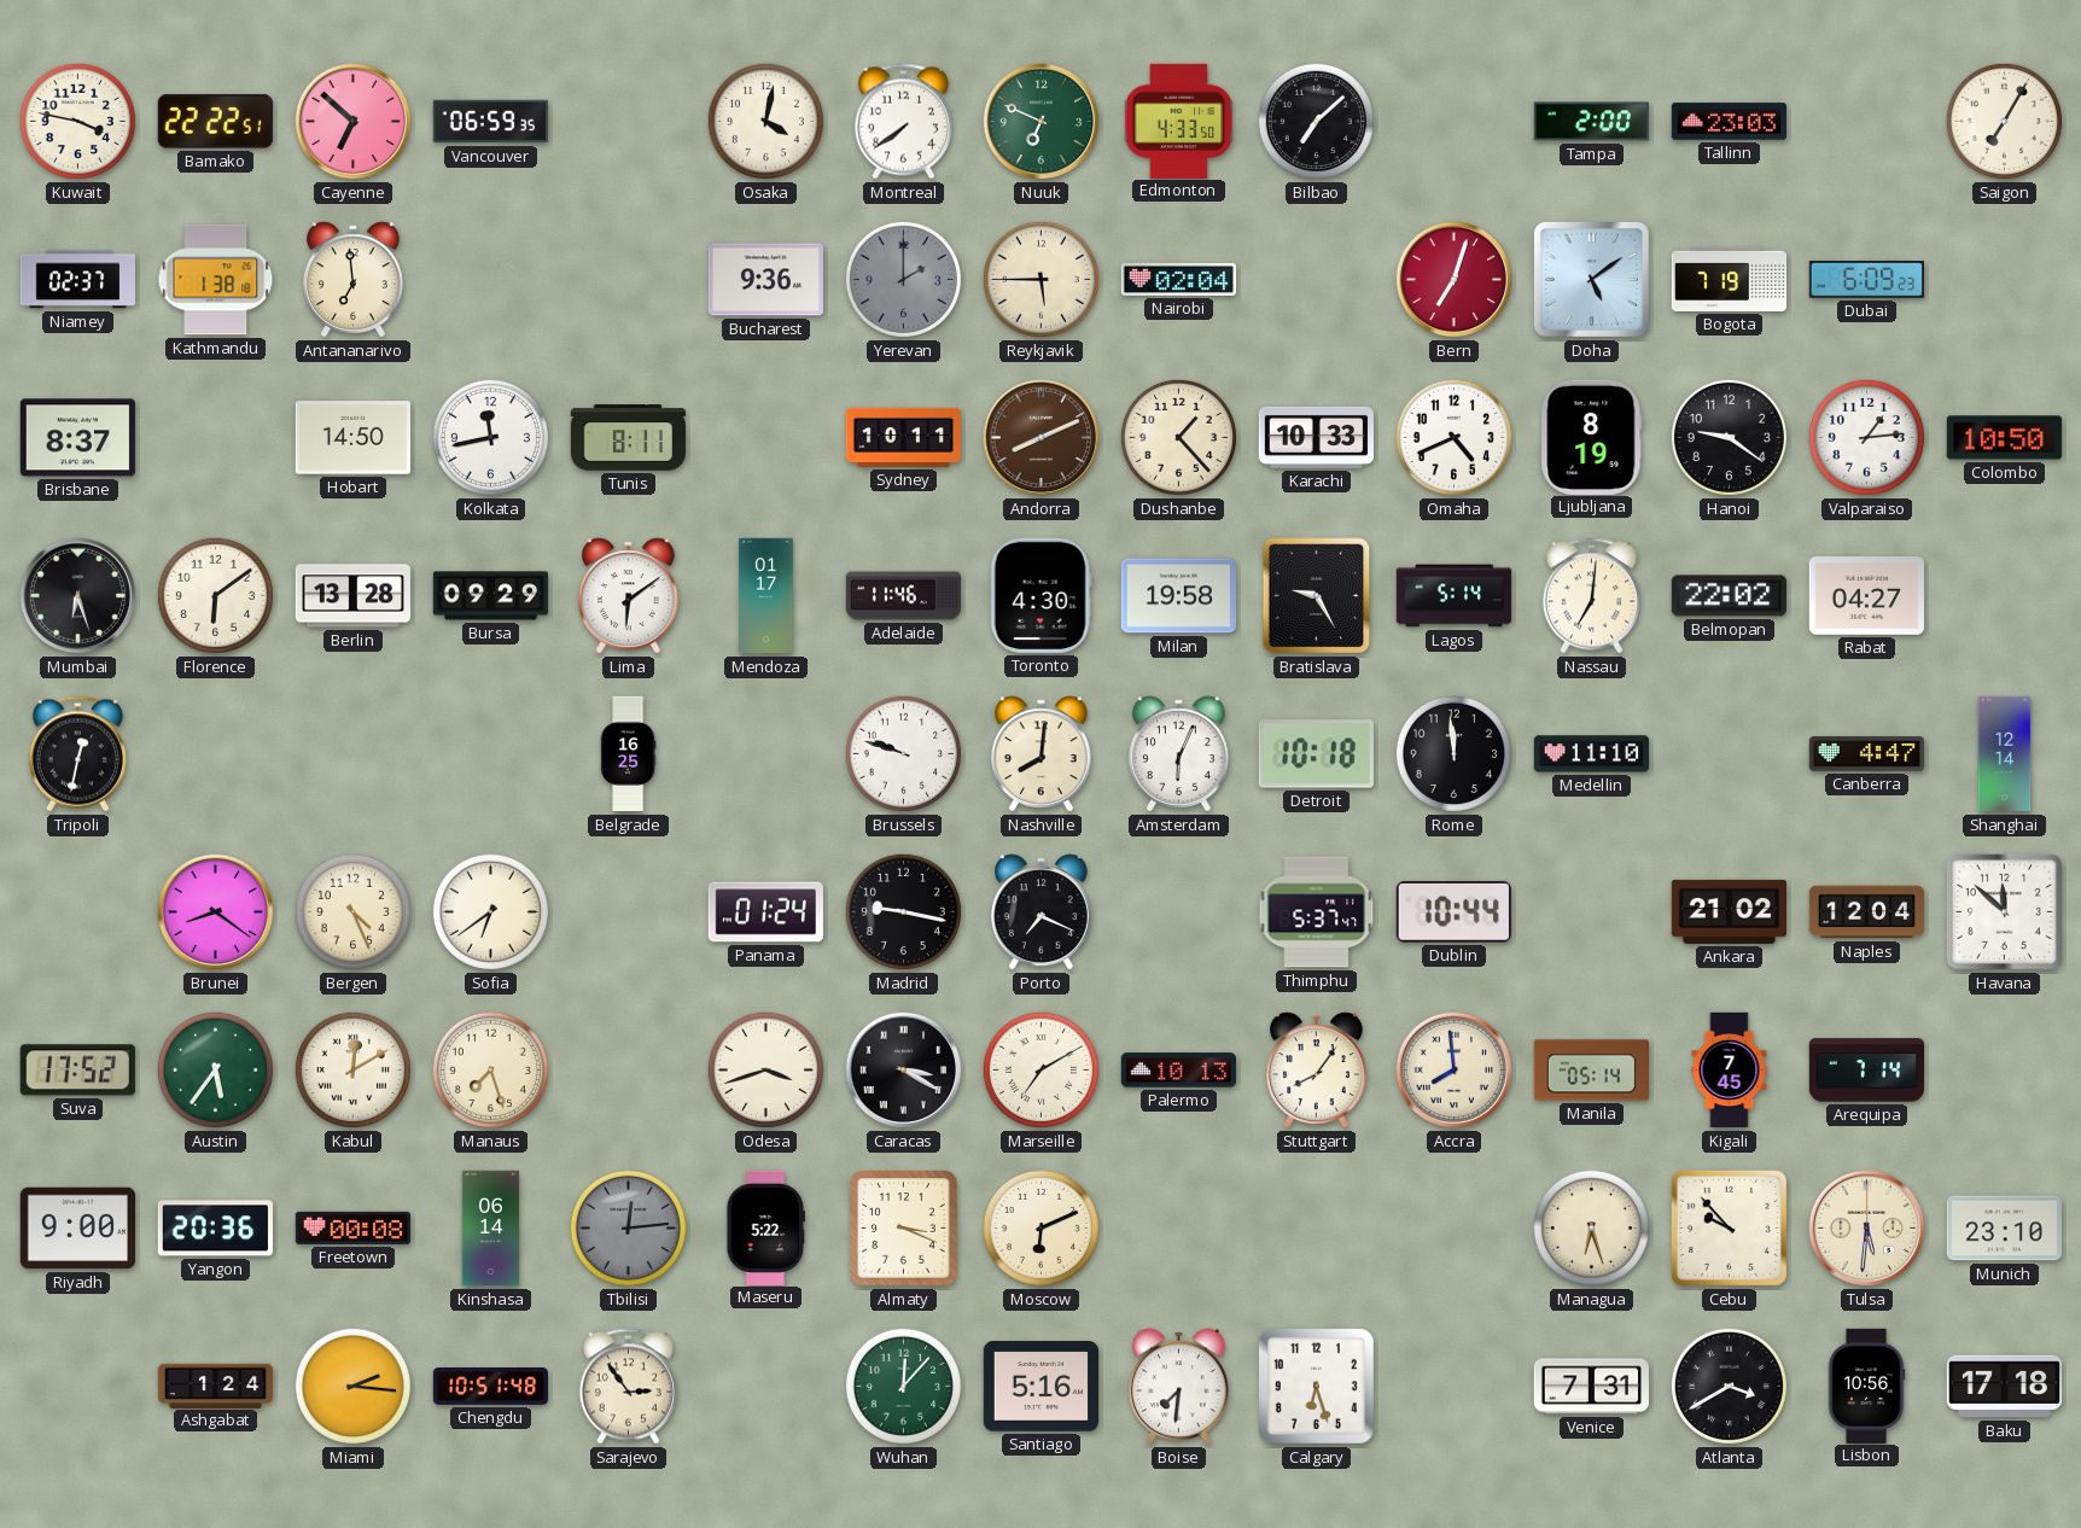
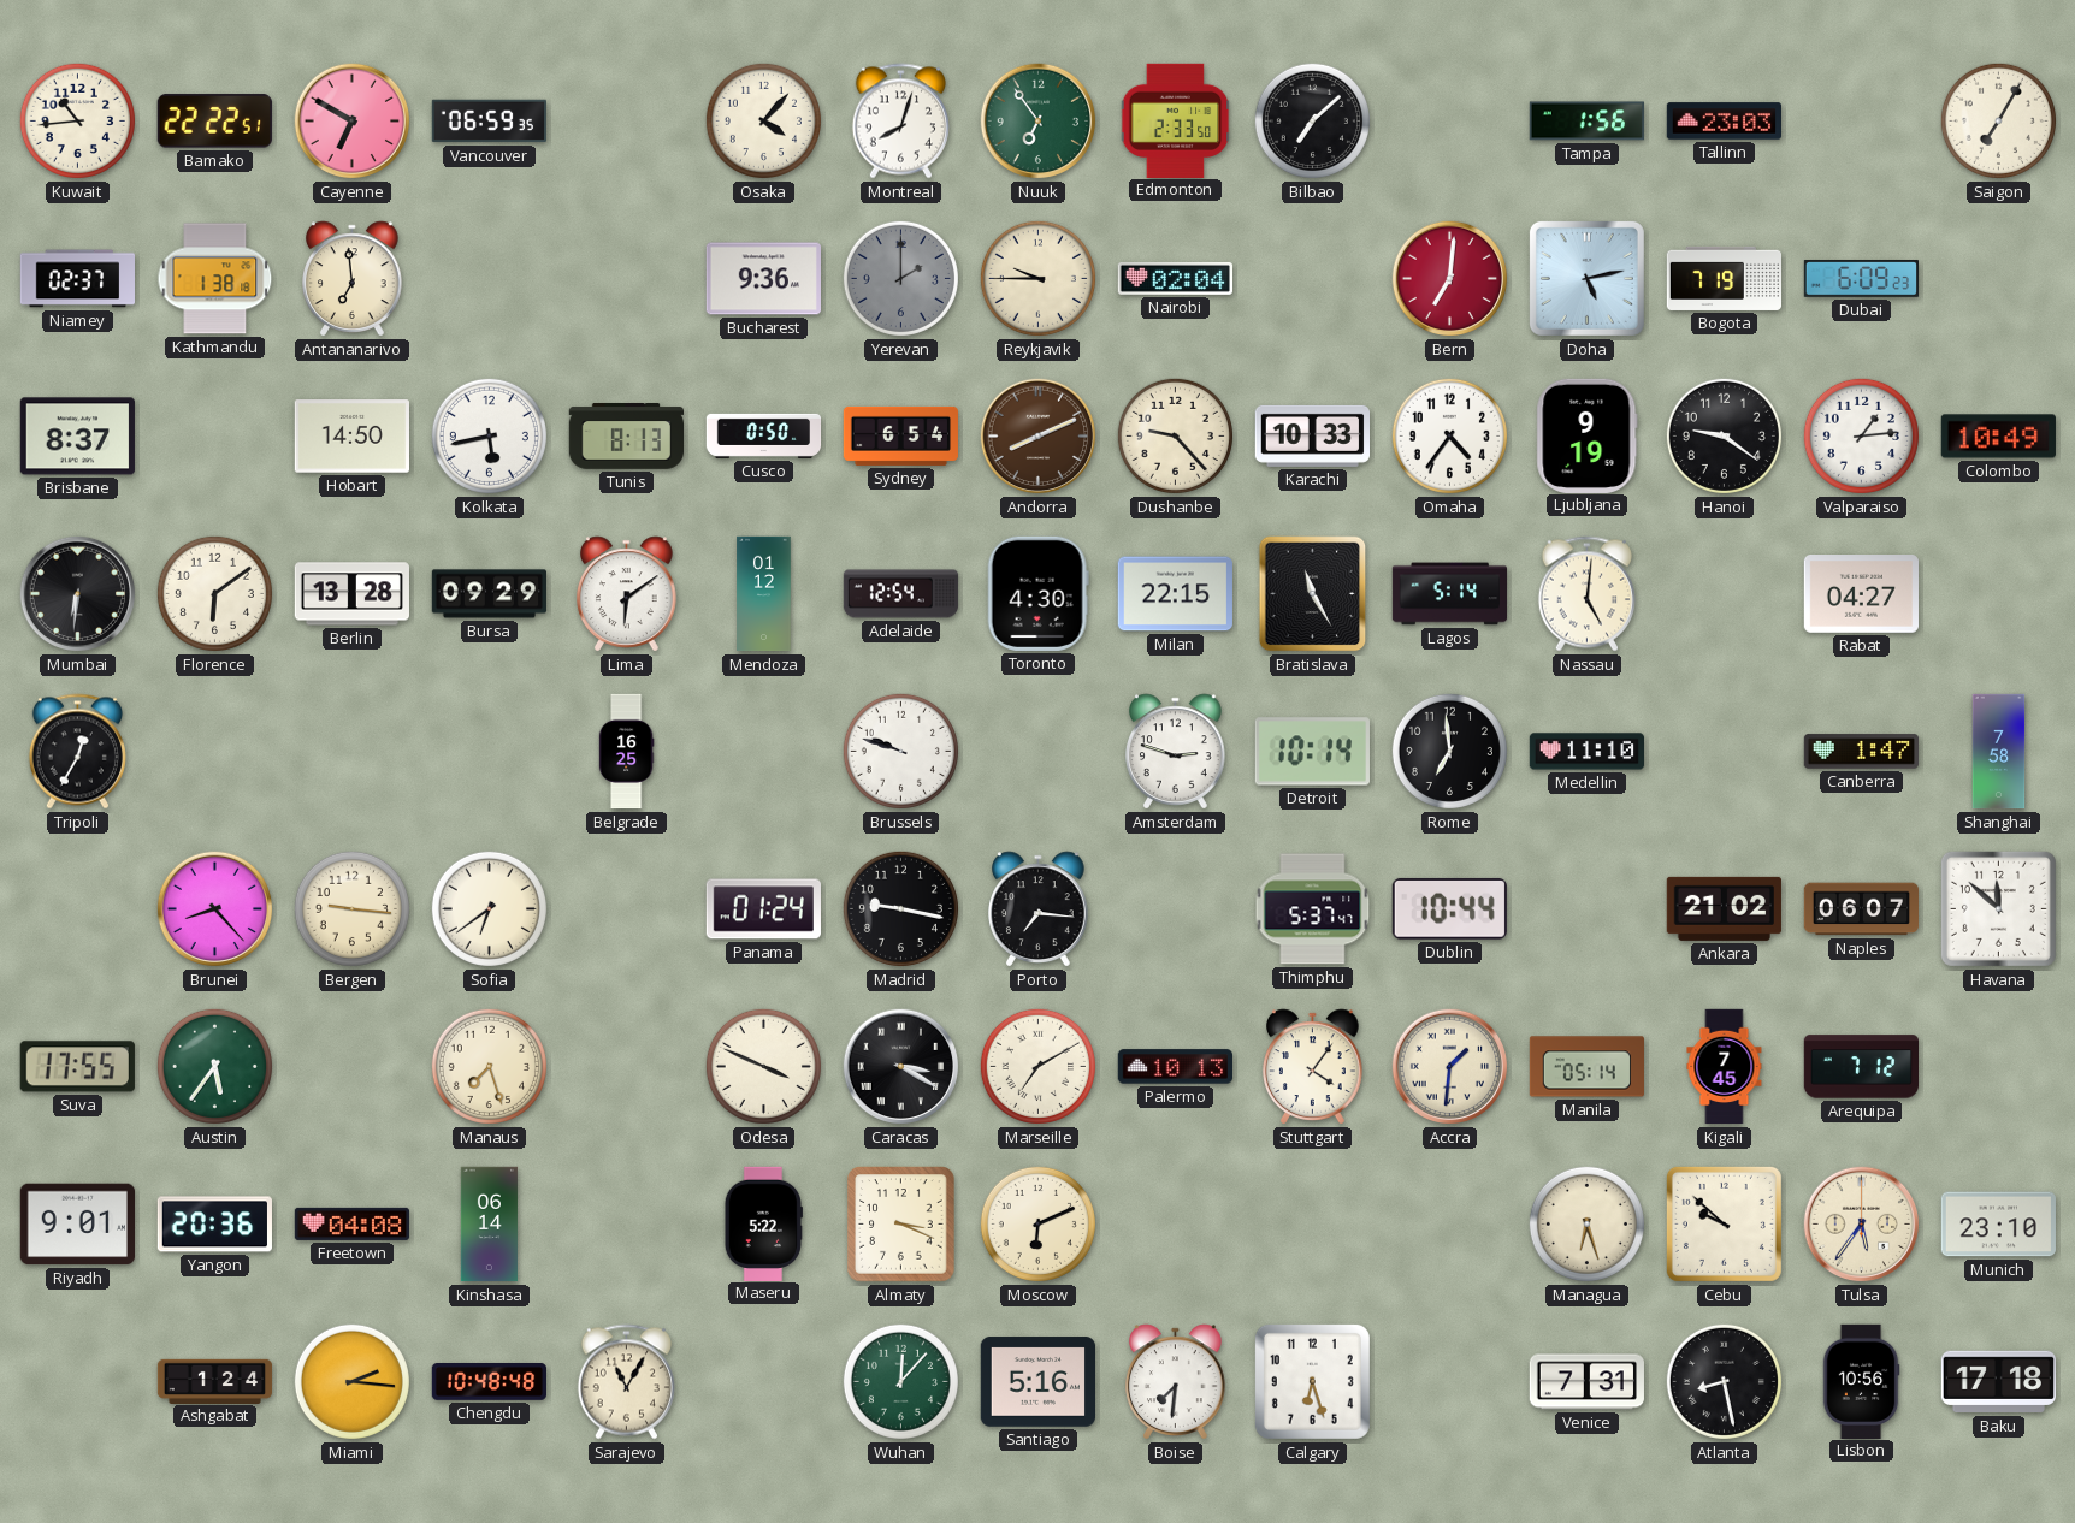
Kuwait: 3:47 -> 10:44 (77, 120)
Cayenne: 6:52 -> 6:50 (353, 122)
Osaka: 4:02 -> 4:07 (763, 120)
Montreal: 7:39 -> 8:03 (900, 122)
Nuuk: 6:49 -> 6:54 (1039, 122)
Edmonton: 4:33 -> 2:33 (1176, 120)
Tampa: 2:00 -> 1:56 (1586, 122)
Reykjavik: 5:45 -> 9:45 (1037, 278)
Bern: 7:03 -> 7:01 (1450, 279)
Doha: 5:09 -> 5:13 (1586, 278)
Kolkata: 11:43 -> 5:43 (489, 435)
Tunis: 8:11 -> 8:13 (626, 437)
Cusco: none -> 0:50 (764, 435)
Sydney: 10:11 -> 6:54 (900, 435)
Dushanbe: 1:23 -> 9:23 (1175, 435)
Omaha: 4:41 -> 4:36 (1449, 435)
Ljubljana: 8:19 -> 9:19 (1588, 435)
Colombo: 10:50 -> 10:49 (1998, 437)
Mumbai: 6:27 -> 6:31 (78, 594)
Mendoza: 01:17 -> 01:12 (764, 594)
Adelaide: 11:46 -> 12:54 (901, 594)
Milan: 19:58 -> 22:15 (1175, 594)
Bratislava: 9:25 -> 11:25 (1313, 594)
Nassau: 7:01 -> 5:01 (1586, 594)
Belmopan: 22:02 -> none (1729, 596)
Tripoli: 12:32 -> 12:35 (77, 752)
Nashville: 8:01 -> none (1042, 754)
Amsterdam: 6:04 -> 2:48 (1176, 752)
Detroit: 10:18 -> 10:14 (1312, 752)
Rome: 11:59 -> 6:59 (1449, 751)
Canberra: 4:47 -> 1:47 (1861, 752)
Shanghai: 12:14 -> 7:58 (1999, 752)
Brunei: 8:21 -> 8:23 (215, 909)
Bergen: 4:26 -> 9:16 (351, 908)
Porto: 7:19 -> 7:16 (1039, 909)
Naples: 12:04 -> 06:07 (1861, 909)
Suva: 17:52 -> 17:55 (77, 1067)
Kabul: 12:10 -> none (352, 1069)
Odesa: 3:42 -> 3:49 (763, 1066)
Stuttgart: 8:06 -> 4:06 (1313, 1067)
Accra: 7:59 -> 1:31 (1450, 1067)
Arequipa: 7:14 -> 7:12 (1861, 1067)
Riyadh: 9:00 -> 9:01 (77, 1225)
Freetown: 00:08 -> 04:08 (351, 1223)
Tbilisi: 12:14 -> none (628, 1227)
Cebu: 9:53 -> 9:52 (1724, 1223)
Tulsa: 5:31 -> 5:36 (1862, 1225)
Chengdu: 10:51 -> 10:48 (489, 1382)
Sarajevo: 2:54 -> 11:05 (626, 1382)
Atlanta: 3:40 -> 8:28 (1724, 1381)
